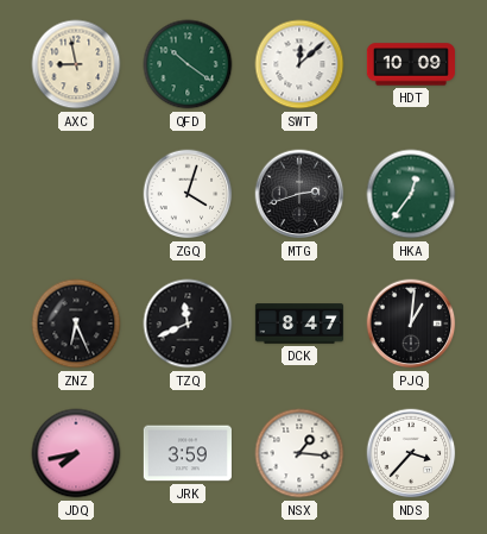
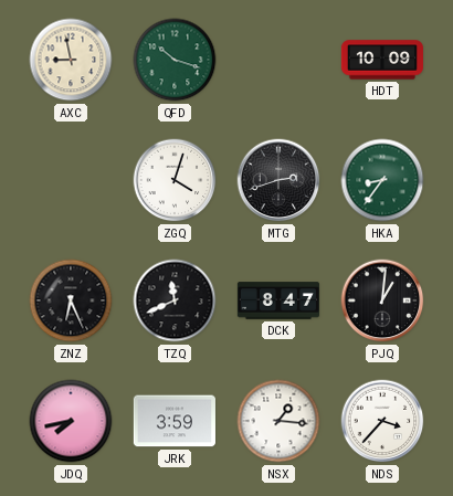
QFD: 10:21 -> 10:18 (175, 60)
SWT: 12:08 -> none (299, 64)
HKA: 12:36 -> 8:36 (382, 180)
